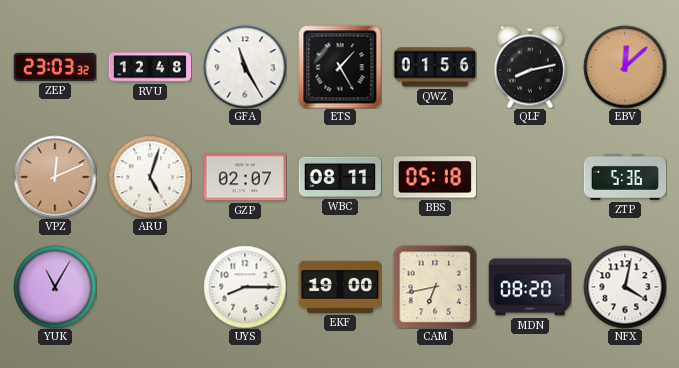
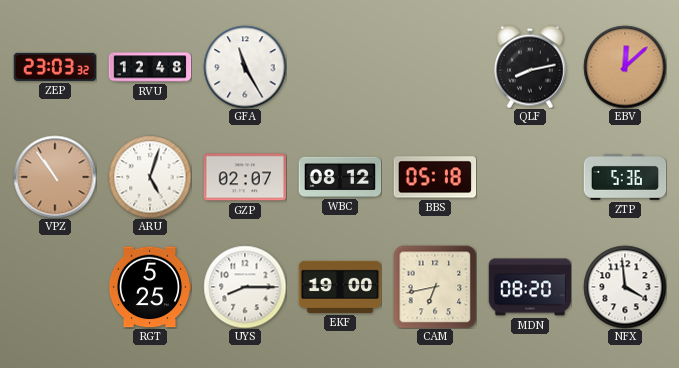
ETS: 1:25 -> none (340, 67)
QWZ: 01:56 -> none (435, 67)
VPZ: 12:11 -> 10:54 (55, 177)
WBC: 08:11 -> 08:12 (340, 177)
YUK: 11:05 -> none (55, 287)
RGT: none -> 5:25 (150, 287)
NFX: 4:02 -> 3:59 (625, 287)
